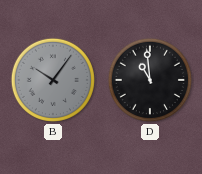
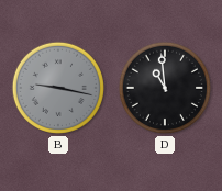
B: 10:06 -> 9:17 (58, 88)
